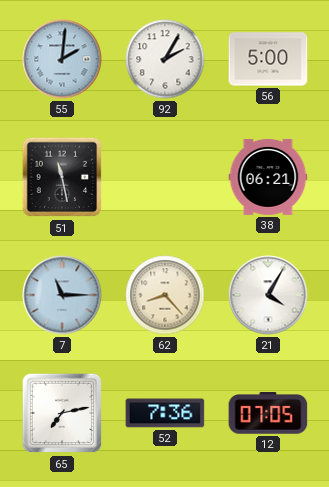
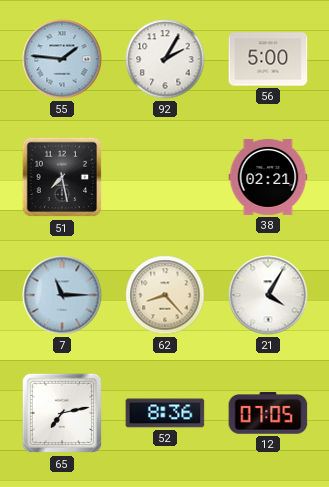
55: 2:01 -> 1:46 (62, 59)
51: 11:28 -> 7:28 (62, 177)
38: 06:21 -> 02:21 (268, 177)
52: 7:36 -> 8:36 (165, 413)
